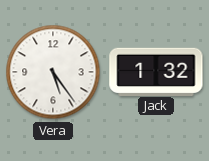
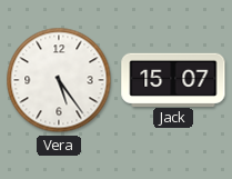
Jack: 1:32 -> 15:07 (173, 79)
